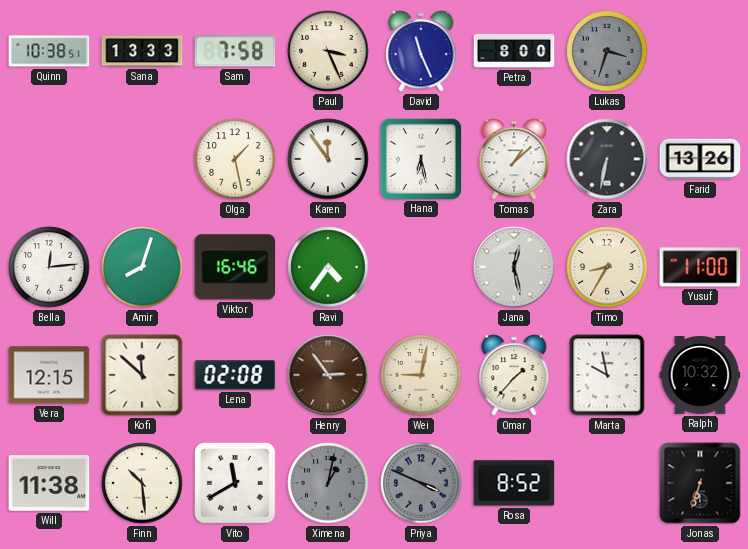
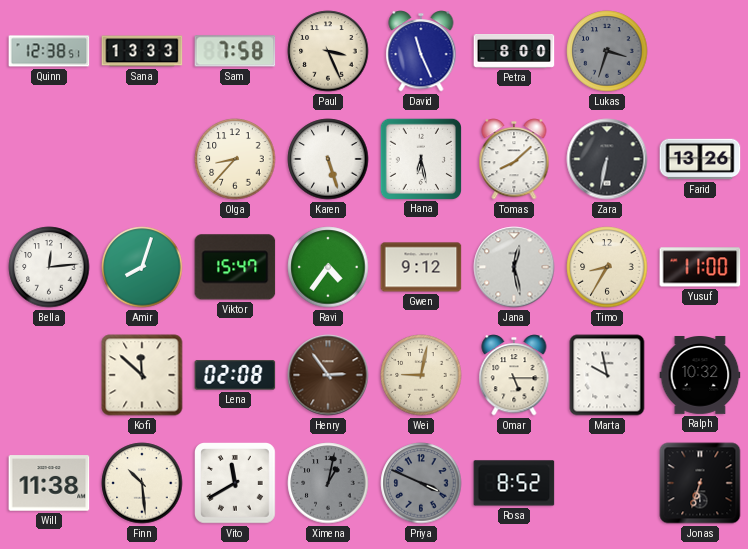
Quinn: 10:38 -> 12:38 (49, 51)
Olga: 1:28 -> 8:37 (235, 159)
Karen: 11:54 -> 5:27 (328, 159)
Tomas: 1:08 -> 8:08 (514, 159)
Viktor: 16:46 -> 15:47 (235, 267)
Gwen: none -> 9:12 (421, 267)
Vera: 12:15 -> none (49, 375)
Omar: 1:37 -> 5:15 (514, 375)
